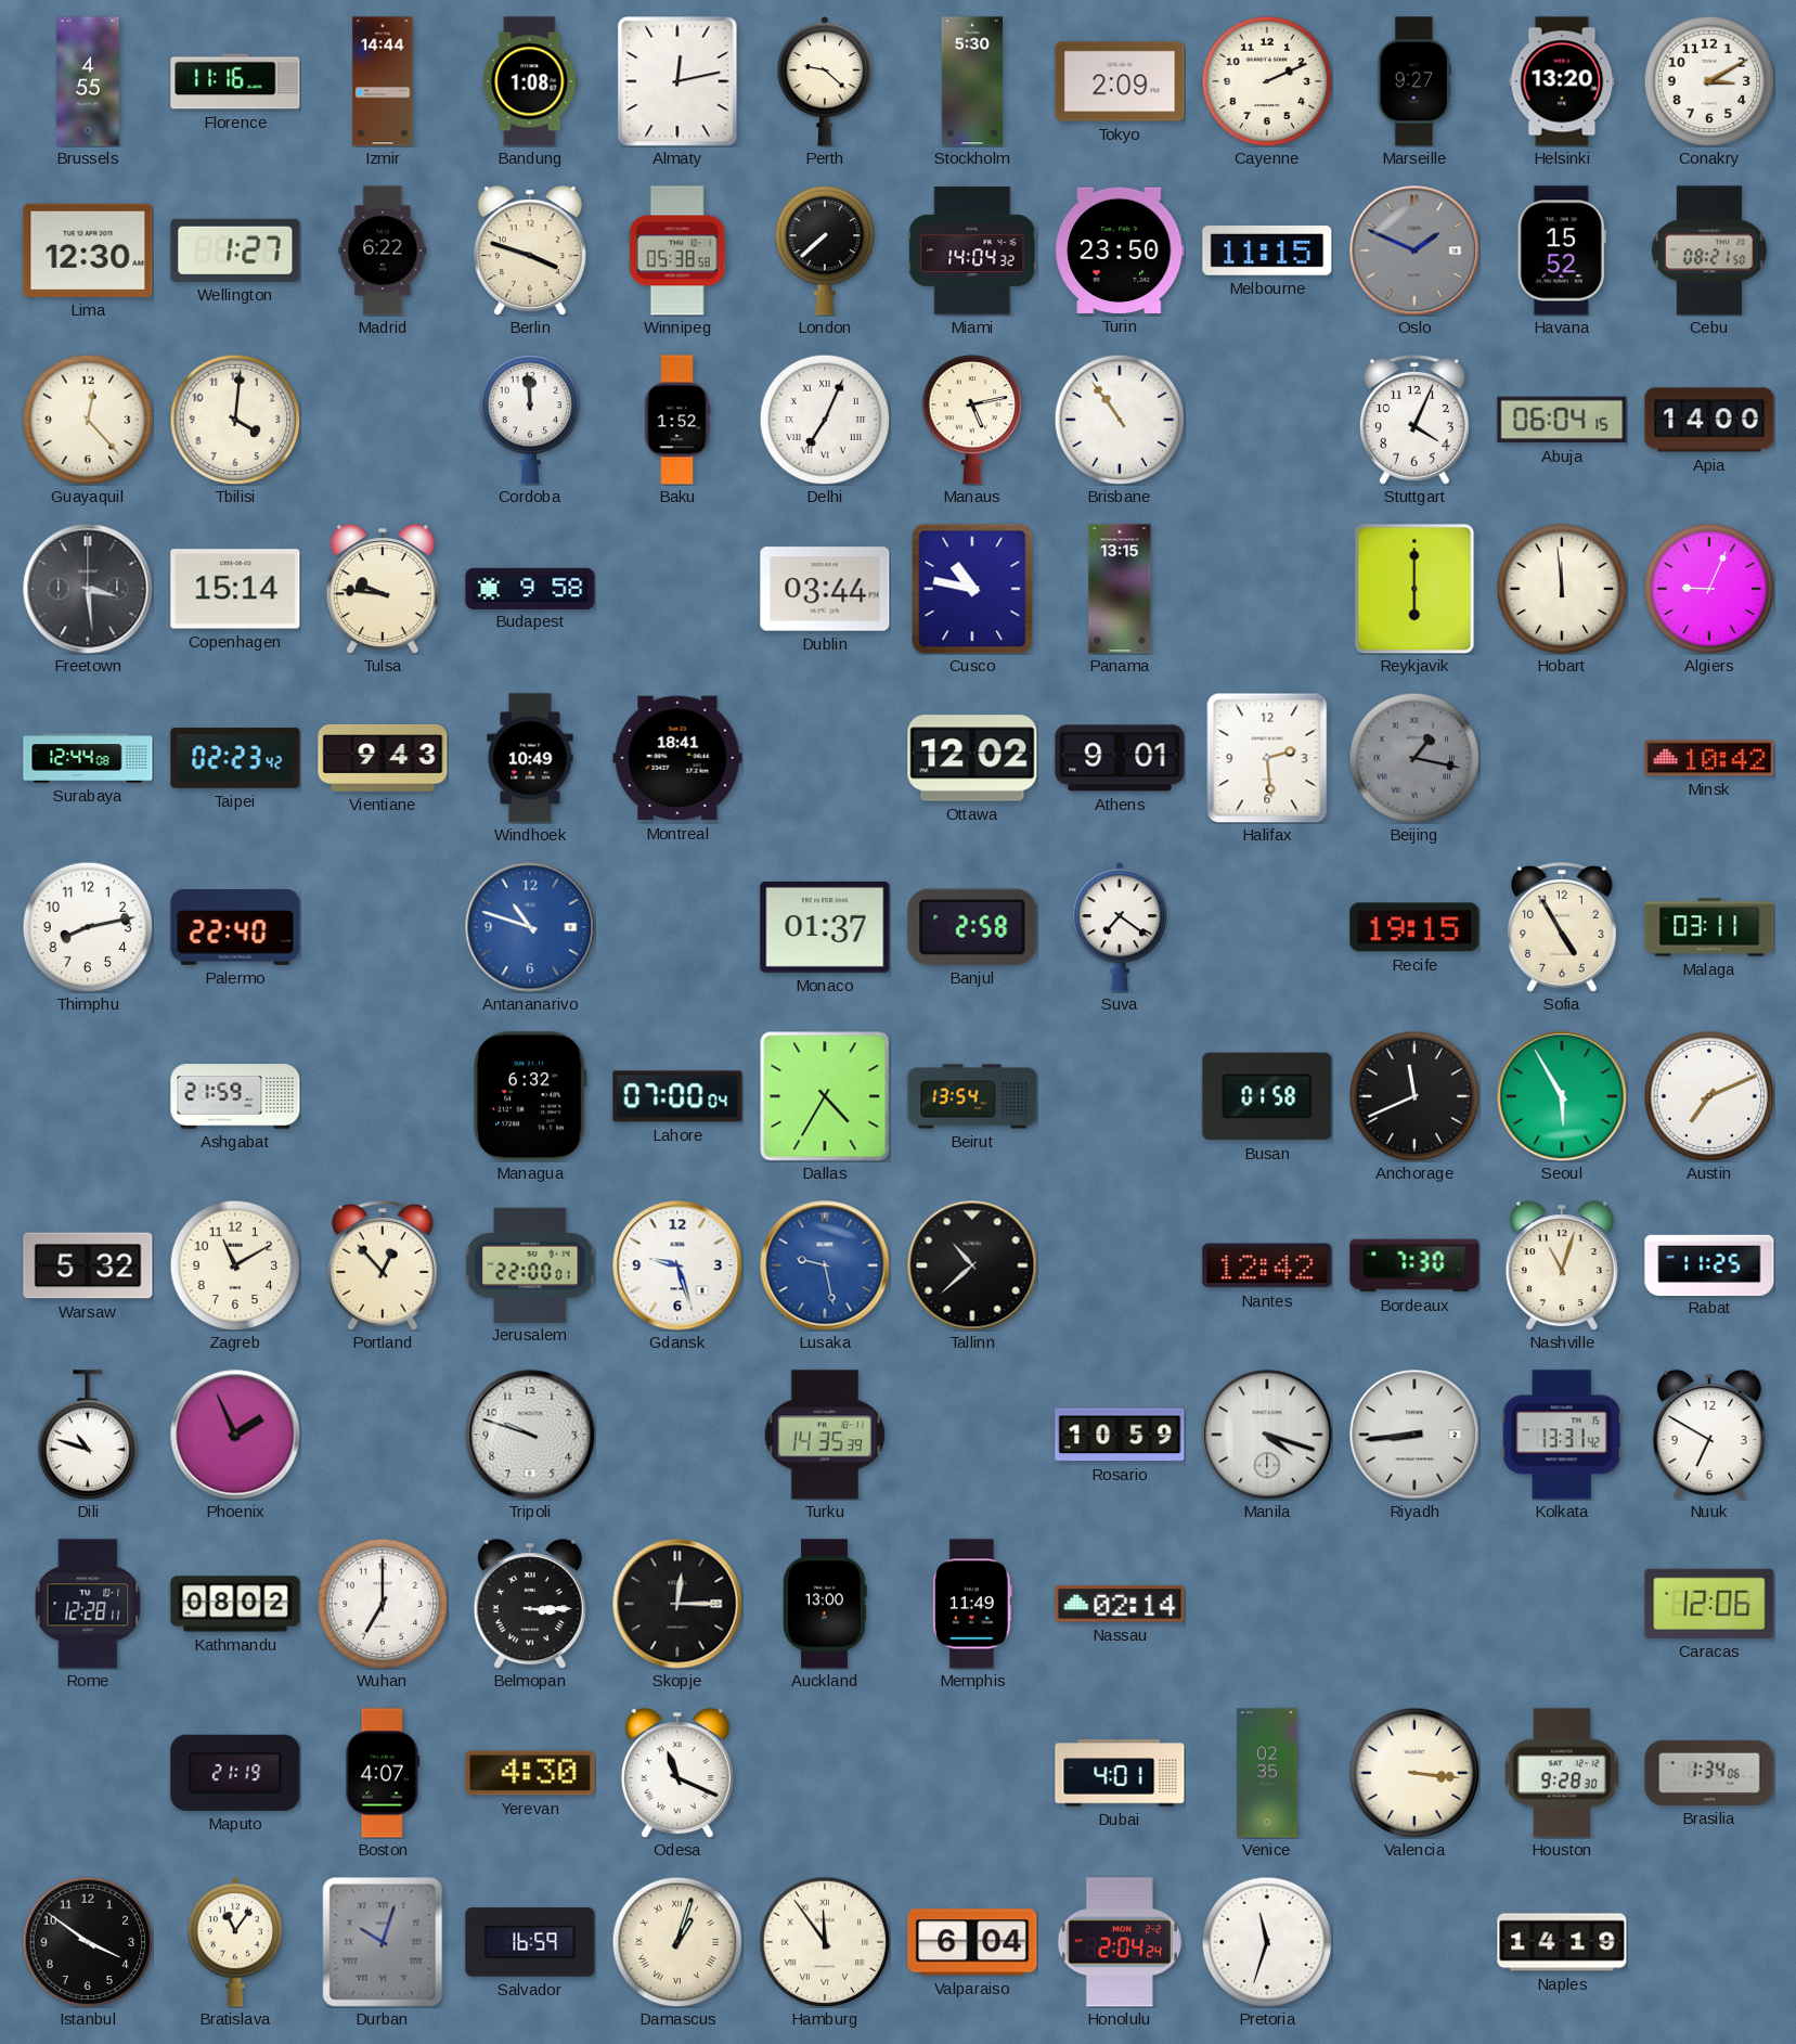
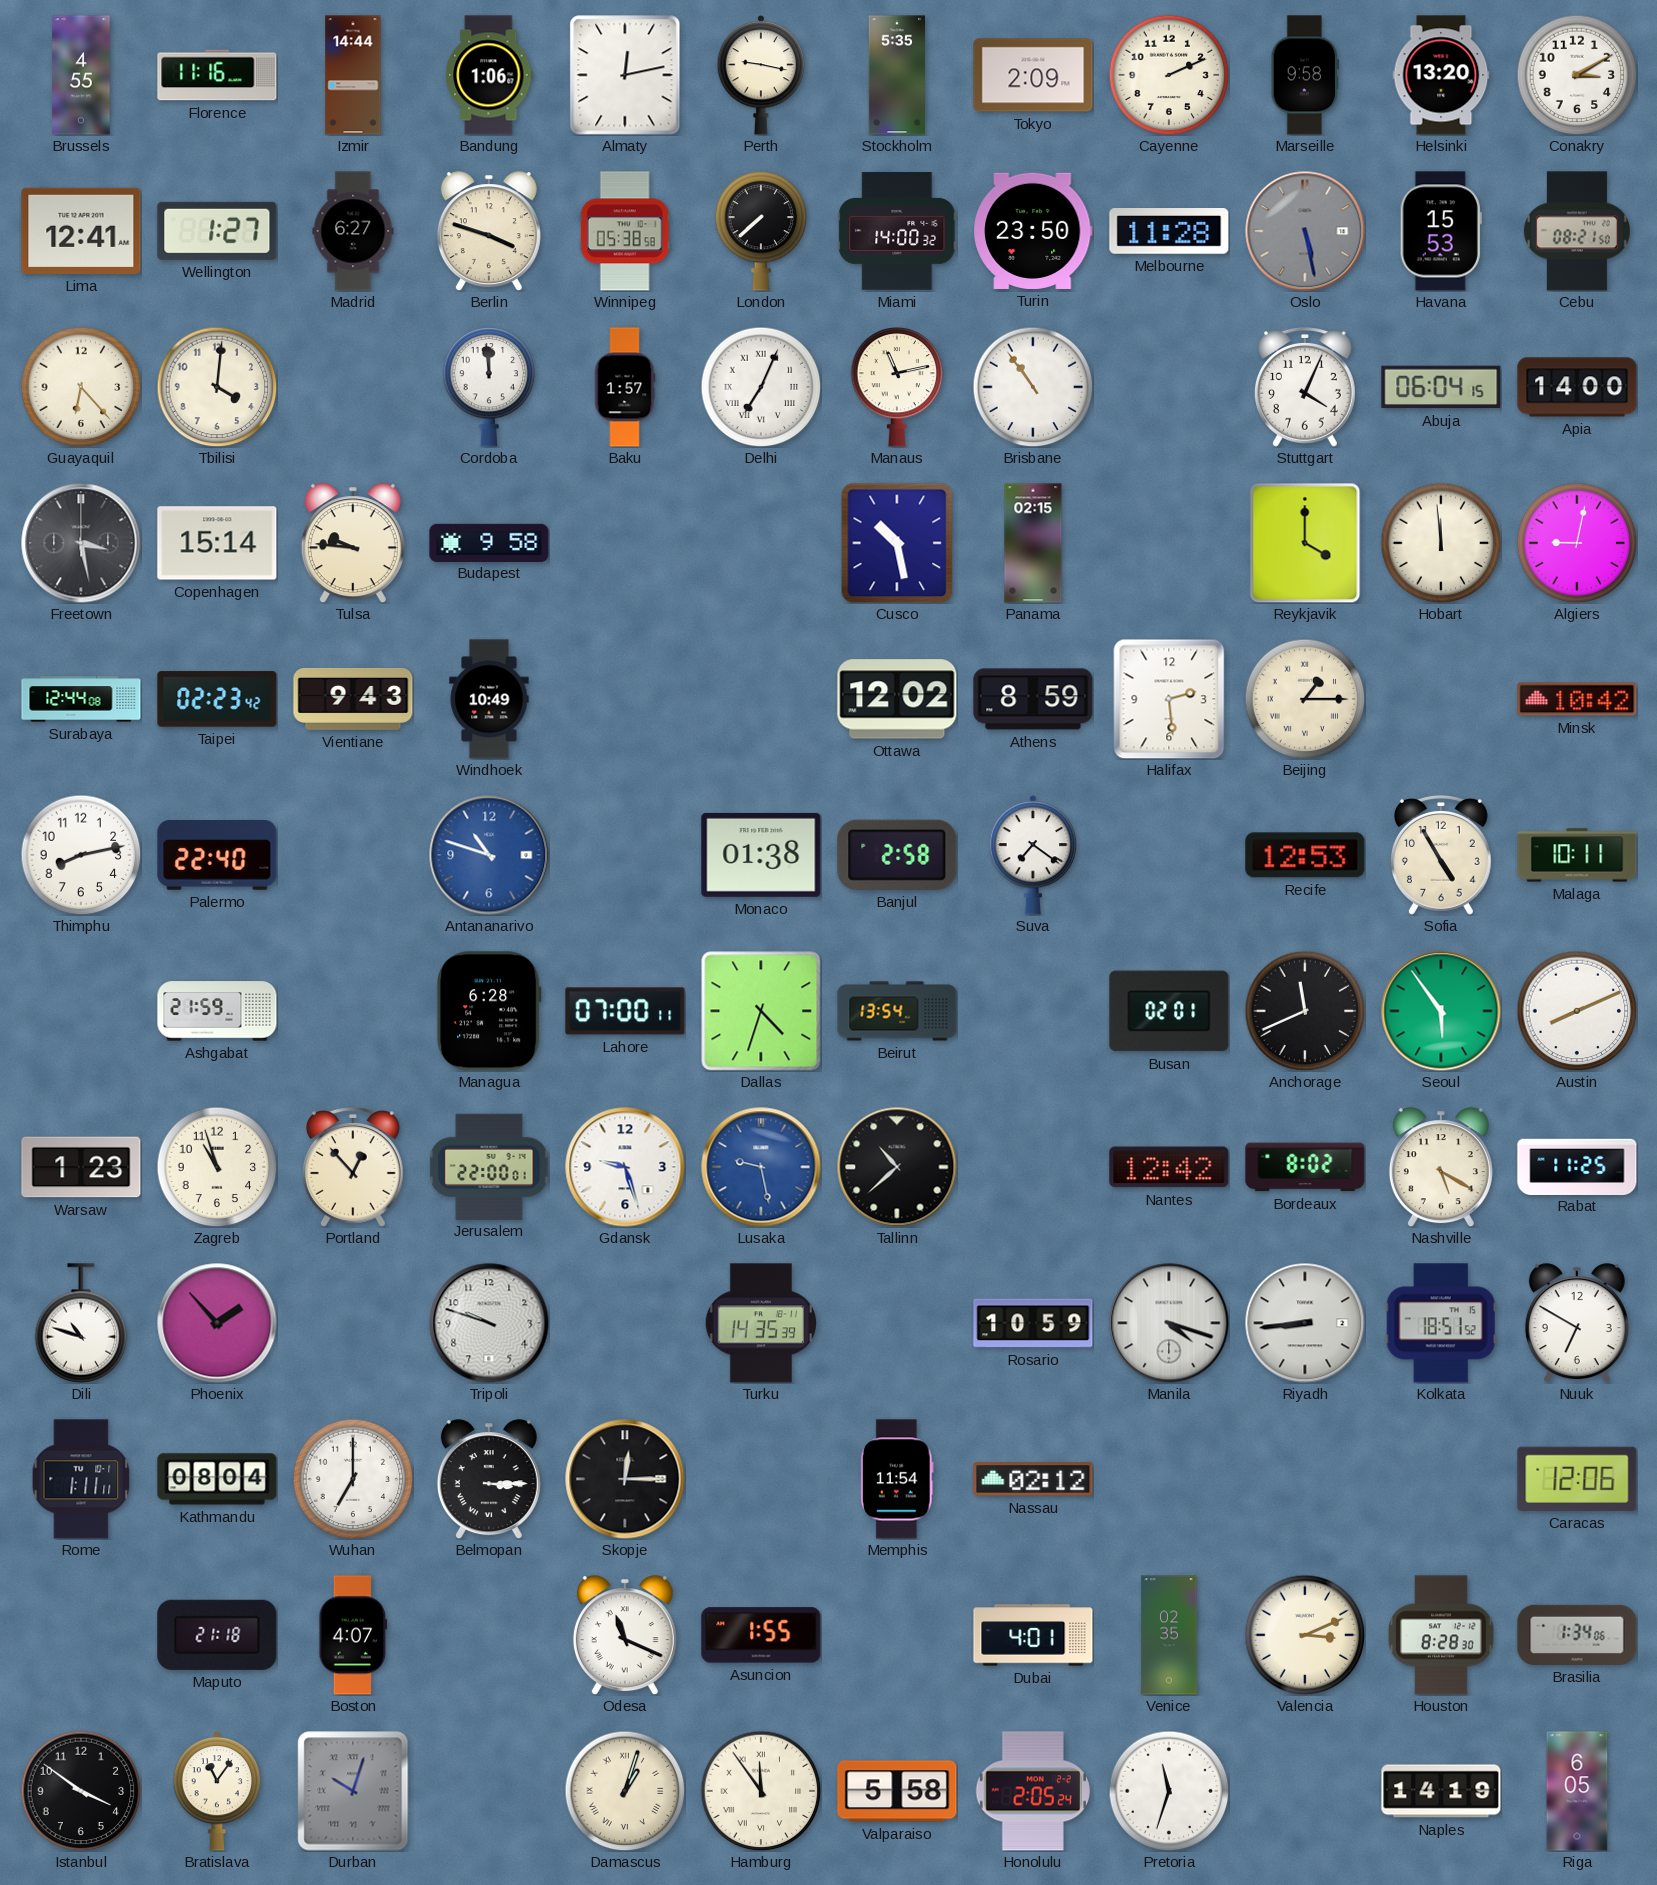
Bandung: 1:08 -> 1:06 (489, 75)
Perth: 9:22 -> 9:17 (761, 75)
Stockholm: 5:30 -> 5:35 (896, 75)
Marseille: 9:27 -> 9:58 (1305, 75)
Lima: 12:30 -> 12:41 (81, 231)
Madrid: 6:22 -> 6:27 (353, 231)
Miami: 14:04 -> 14:00 (897, 231)
Melbourne: 11:15 -> 11:28 (1169, 232)
Oslo: 1:49 -> 5:28 (1305, 231)
Havana: 15:52 -> 15:53 (1441, 231)
Guayaquil: 12:23 -> 6:23 (81, 387)
Baku: 1:52 -> 1:57 (625, 387)
Manaus: 5:13 -> 11:13 (897, 387)
Freetown: 3:29 -> 3:28 (81, 543)
Dublin: 03:44 -> none (825, 589)
Cusco: 10:47 -> 10:28 (897, 543)
Panama: 13:15 -> 02:15 (1033, 543)
Reykjavik: 6:00 -> 4:00 (1305, 543)
Algiers: 9:04 -> 9:02 (1577, 543)
Montreal: 18:41 -> none (677, 758)
Athens: 9:01 -> 8:59 (1033, 699)
Beijing: 1:17 -> 1:15 (1305, 699)
Beijing dial: grey -> cream (1305, 699)
Monaco: 01:37 -> 01:38 (761, 855)
Recife: 19:15 -> 12:53 (1305, 855)
Malaga: 03:11 -> 10:11 (1577, 855)
Managua: 6:32 -> 6:28 (490, 1011)
Lahore: 07:00:04 -> 07:00:11 (625, 1011)
Dallas: 4:35 -> 4:33 (761, 1011)
Busan: 01:58 -> 02:01 (1169, 1011)
Seoul: 5:55 -> 5:54 (1441, 1011)
Austin: 7:11 -> 8:11 (1577, 1011)
Warsaw: 5:32 -> 1:23 (81, 1167)
Zagreb: 11:10 -> 10:57 (217, 1167)
Bordeaux: 7:30 -> 8:02 (1305, 1167)
Nashville: 11:03 -> 5:20 (1441, 1167)
Phoenix: 1:56 -> 1:53 (217, 1323)
Kolkata: 13:31 -> 18:51 (1441, 1323)
Rome: 12:28 -> 1:11 (81, 1479)
Kathmandu: 08:02 -> 08:04 (217, 1479)
Auckland: 13:00 -> none (826, 1604)
Memphis: 11:49 -> 11:54 (897, 1479)
Nassau: 02:14 -> 02:12 (1033, 1479)
Maputo: 21:19 -> 21:18 (217, 1635)
Yerevan: 4:30 -> none (530, 1773)
Asuncion: none -> 1:55 (761, 1635)
Valencia: 3:16 -> 3:11 (1305, 1635)
Houston: 9:28 -> 8:28 (1441, 1635)
Salvador: 16:59 -> none (530, 1942)
Valparaiso: 6:04 -> 5:58 (897, 1791)
Honolulu: 2:04 -> 2:05 (1033, 1791)
Riga: none -> 6:05 (1577, 1791)
